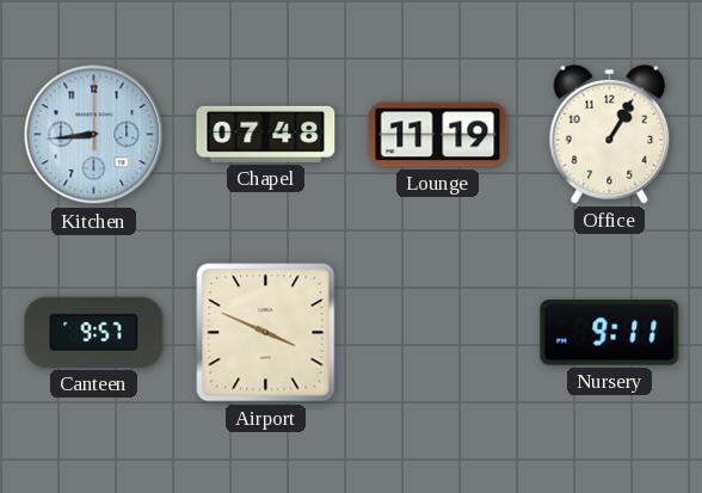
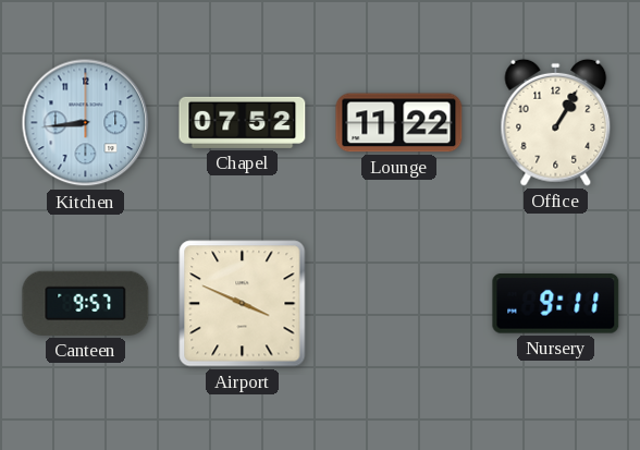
Chapel: 07:48 -> 07:52 (243, 122)
Lounge: 11:19 -> 11:22 (399, 123)
